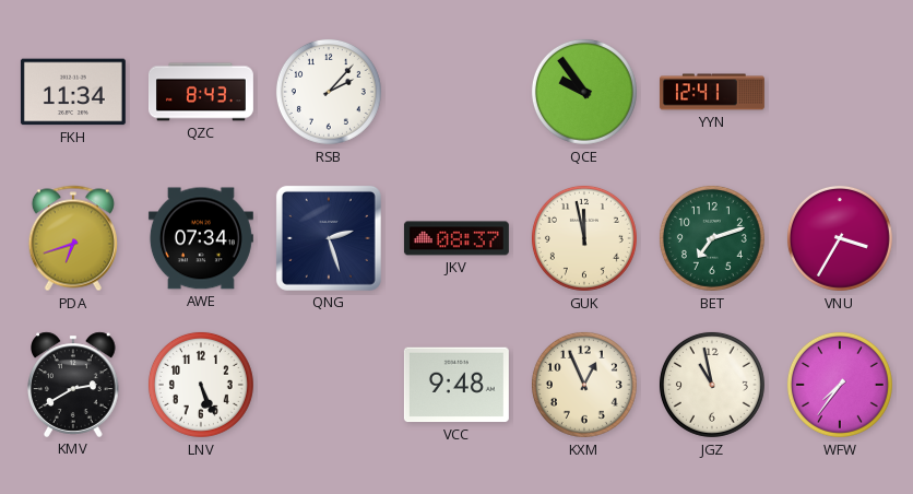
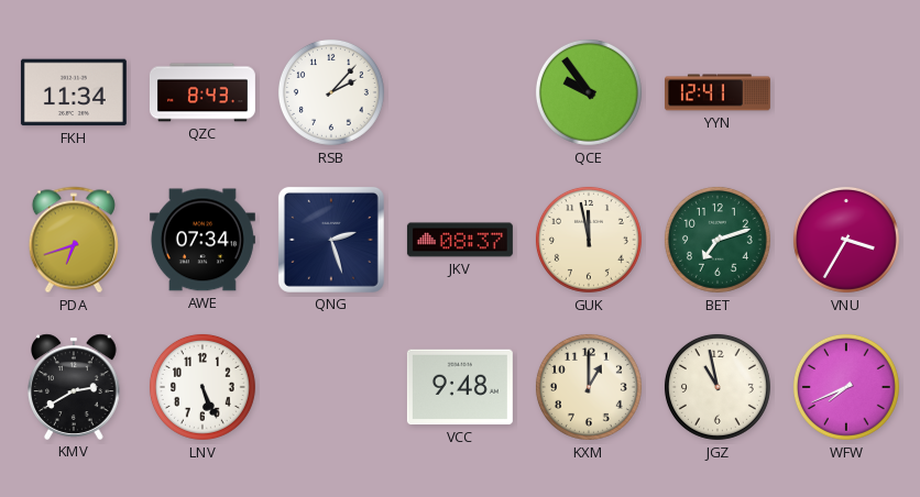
KXM: 12:56 -> 1:00 (589, 387)
WFW: 7:36 -> 7:41 (846, 387)
